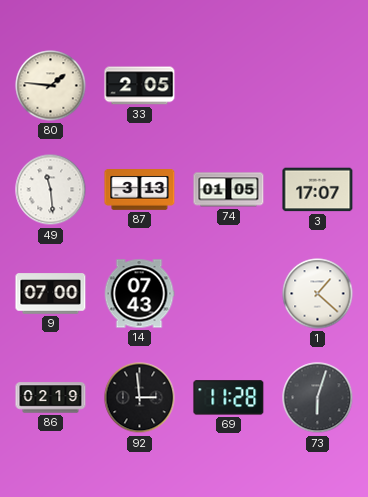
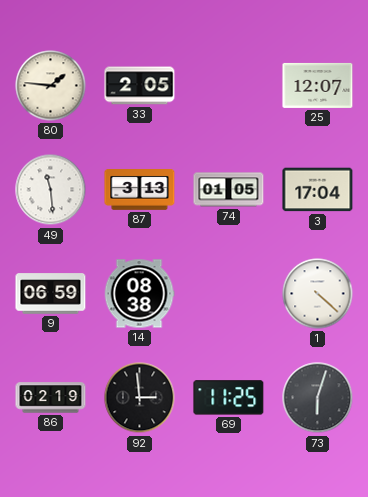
25: none -> 12:07 (318, 85)
3: 17:07 -> 17:04 (318, 190)
9: 07:00 -> 06:59 (51, 294)
14: 07:43 -> 08:38 (139, 294)
1: 1:22 -> 4:22 (318, 294)
69: 11:28 -> 11:25 (229, 398)
